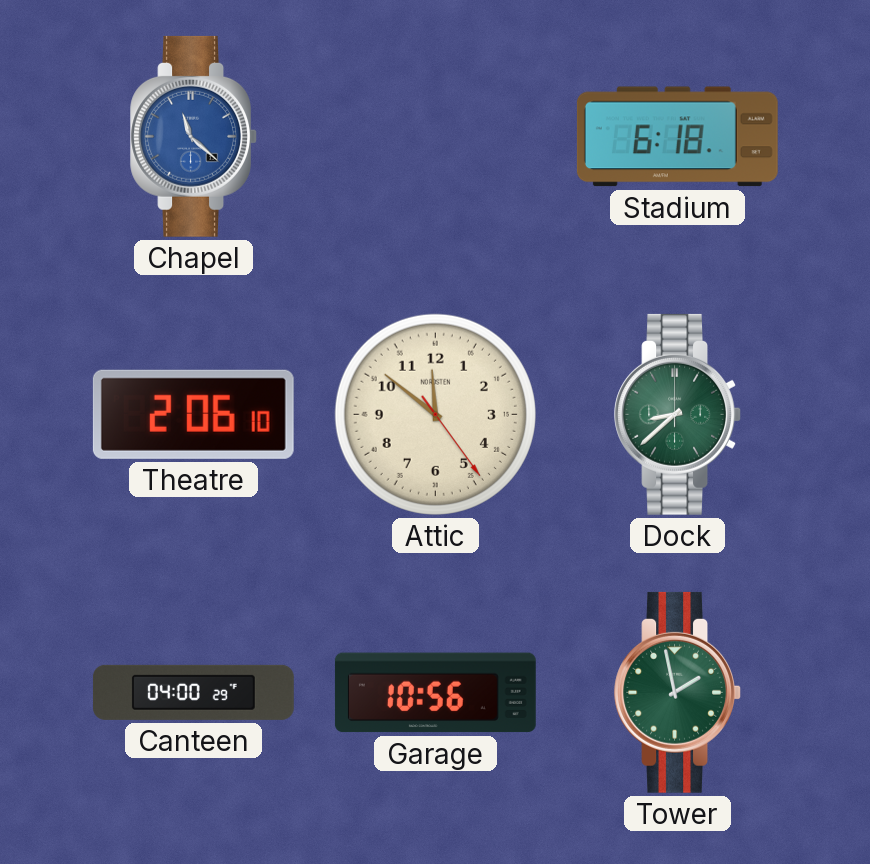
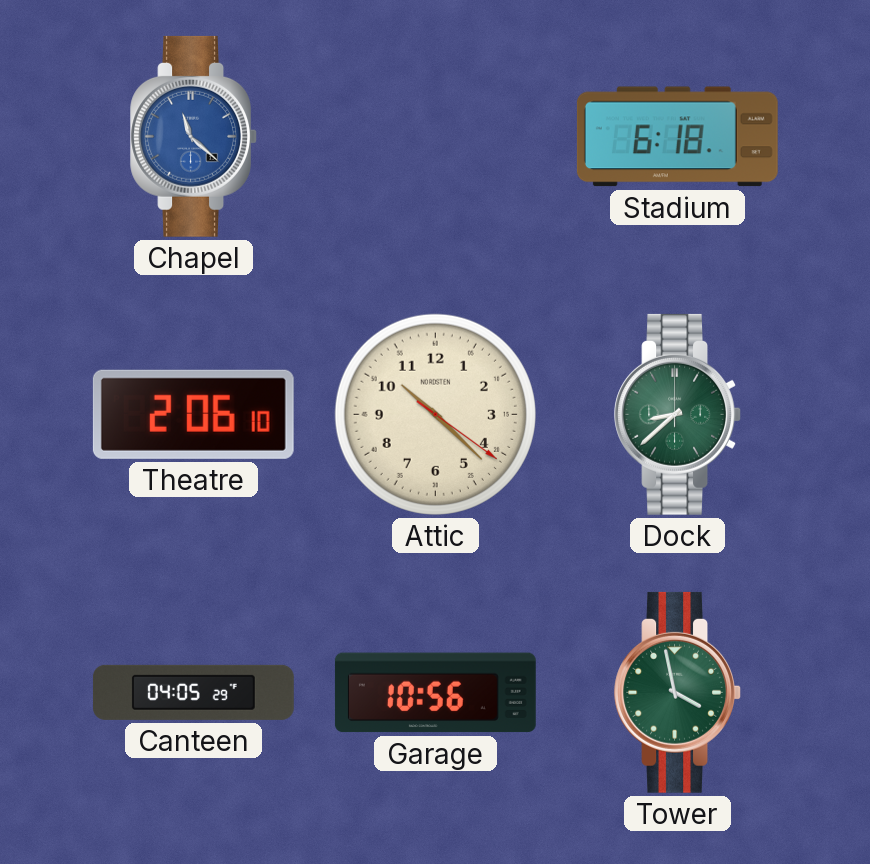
Attic: 11:51 -> 10:22 (435, 414)
Canteen: 04:00 -> 04:05 (193, 692)
Tower: 1:58 -> 3:58 (677, 692)
